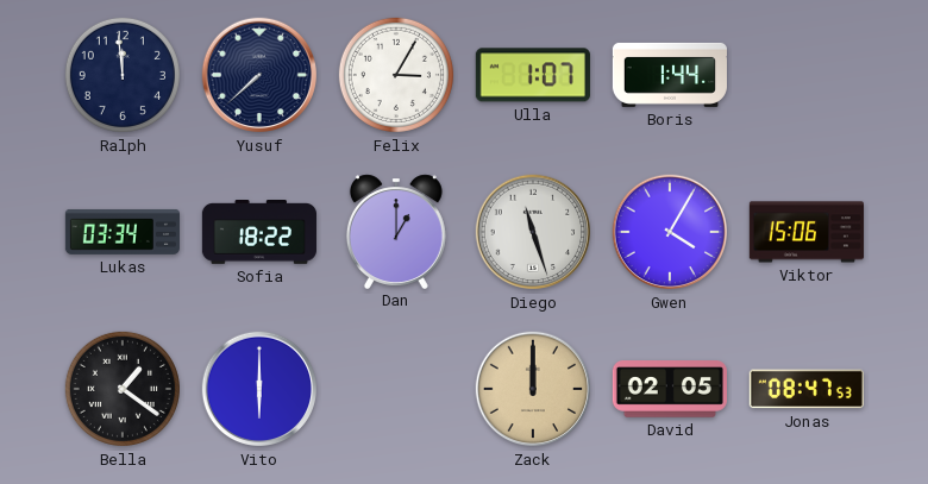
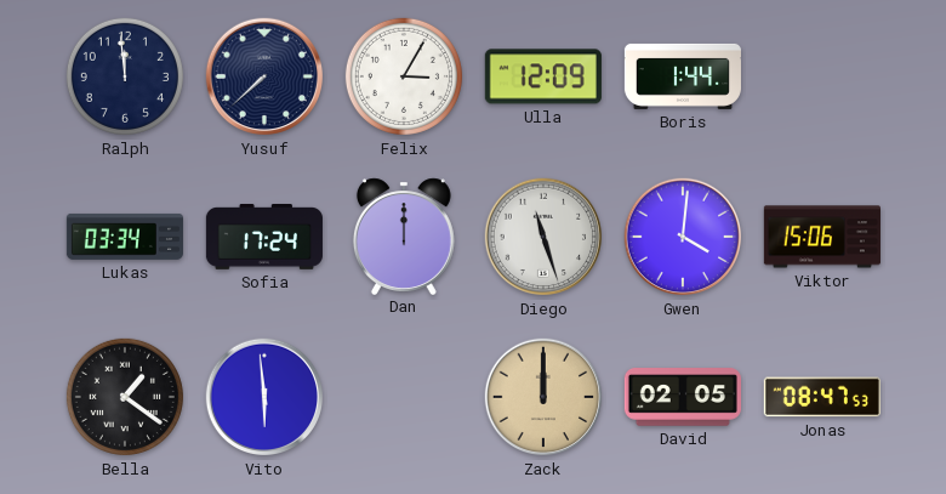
Ulla: 1:07 -> 12:09 (543, 76)
Sofia: 18:22 -> 17:24 (264, 238)
Dan: 1:00 -> 12:00 (404, 235)
Gwen: 4:05 -> 4:01 (683, 237)
Vito: 6:00 -> 5:59 (264, 397)
